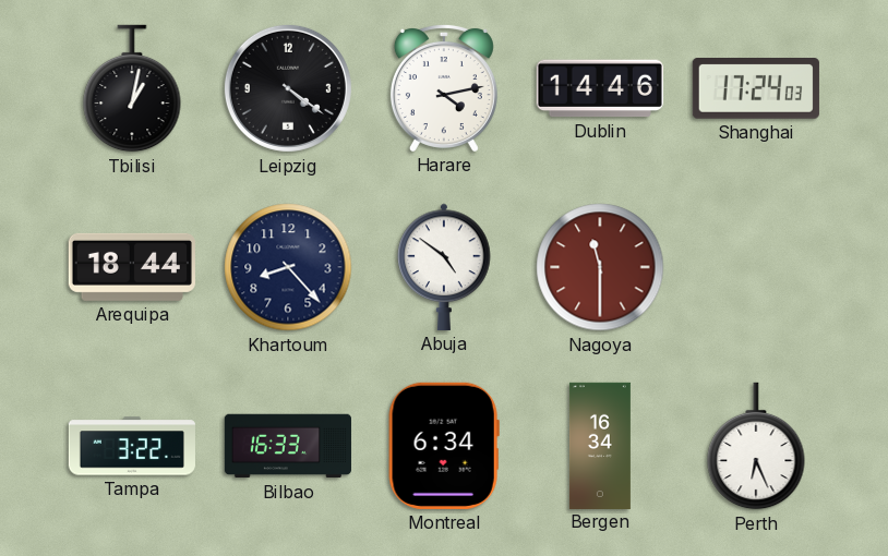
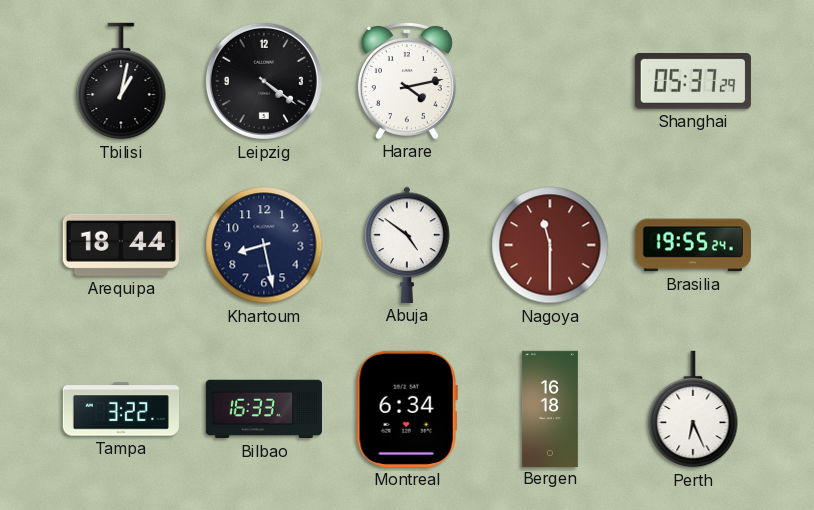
Dublin: 14:46 -> none (600, 88)
Shanghai: 17:24 -> 05:37 (693, 82)
Khartoum: 8:23 -> 8:28 (264, 245)
Brasilia: none -> 19:55 (693, 245)
Bergen: 16:34 -> 16:18 (550, 408)
